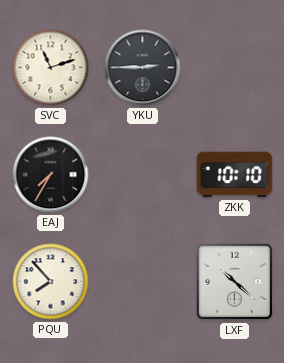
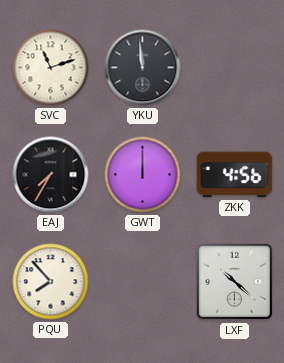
YKU: 2:45 -> 11:59 (143, 68)
GWT: none -> 12:00 (143, 175)
ZKK: 10:10 -> 4:56 (235, 175)
